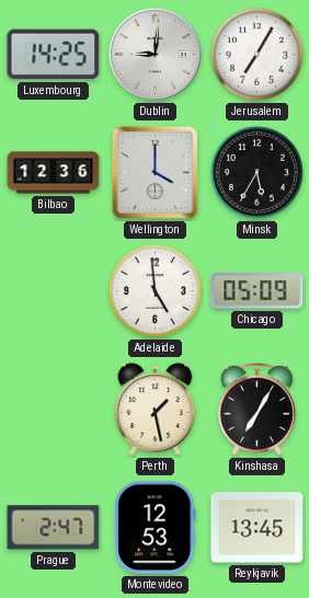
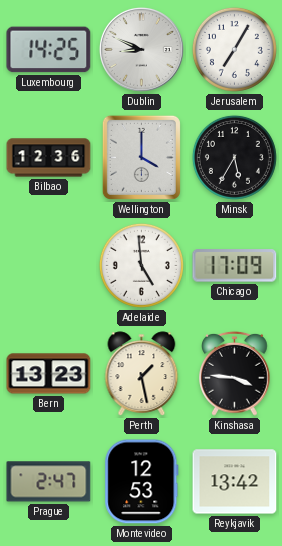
Dublin: 9:01 -> 8:49 (141, 49)
Chicago: 05:09 -> 17:09 (235, 266)
Bern: none -> 13:23 (49, 374)
Kinshasa: 7:05 -> 3:46 (235, 373)
Reykjavik: 13:45 -> 13:42 (235, 482)
